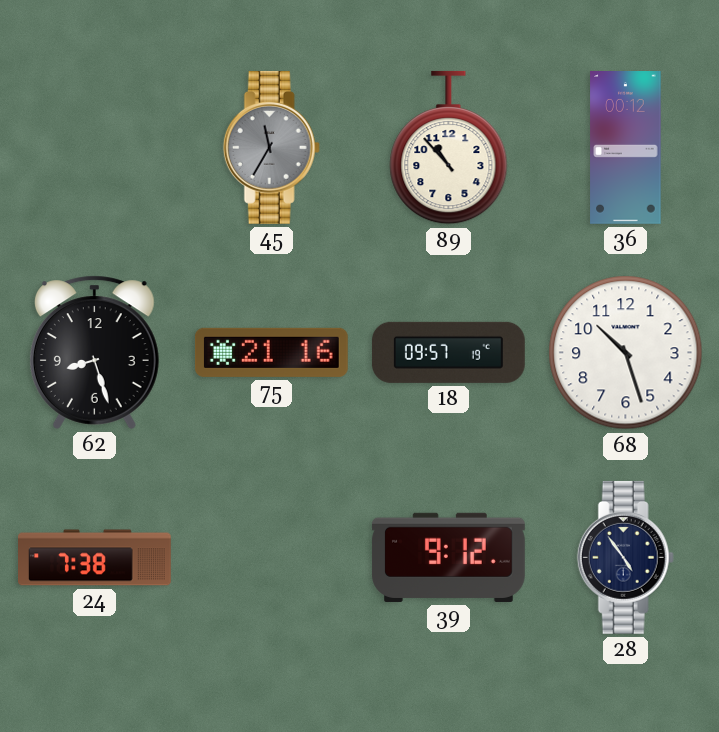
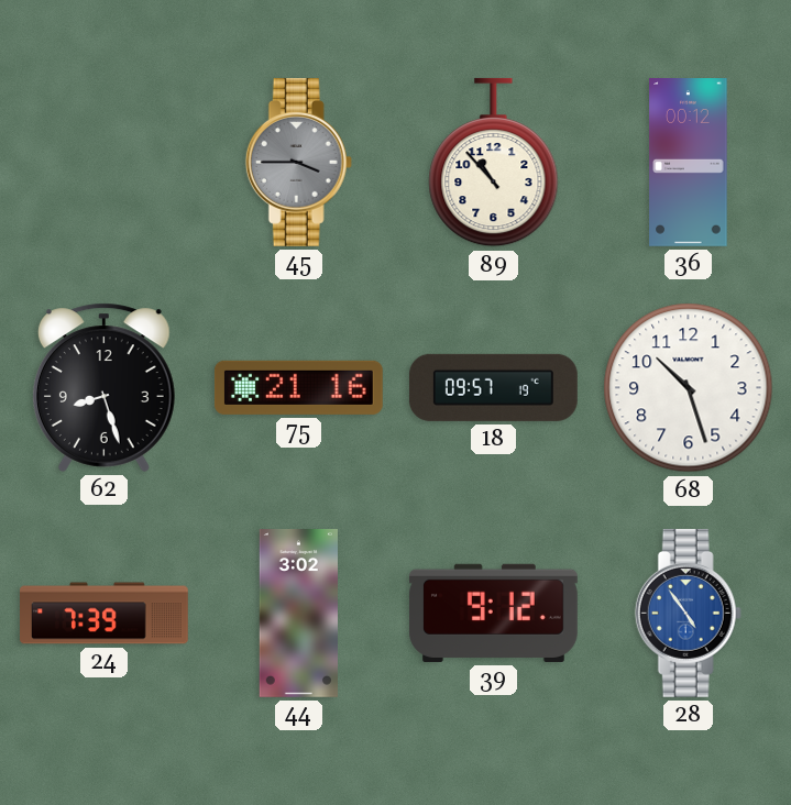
45: 11:35 -> 3:45 (298, 162)
24: 7:38 -> 7:39 (105, 614)
44: none -> 3:02 (298, 614)
28 dial: navy -> blue (688, 613)
